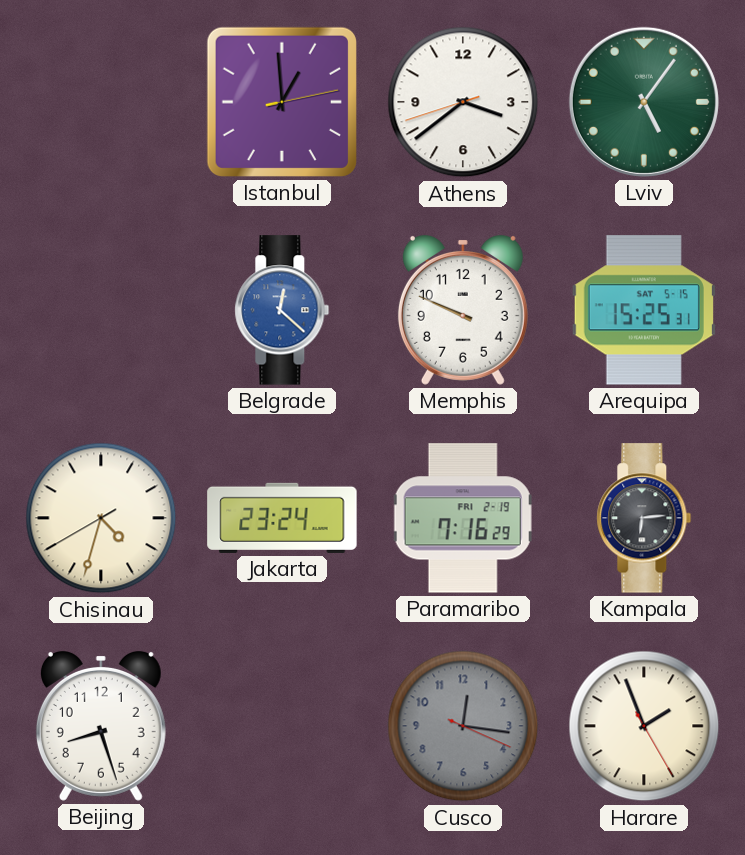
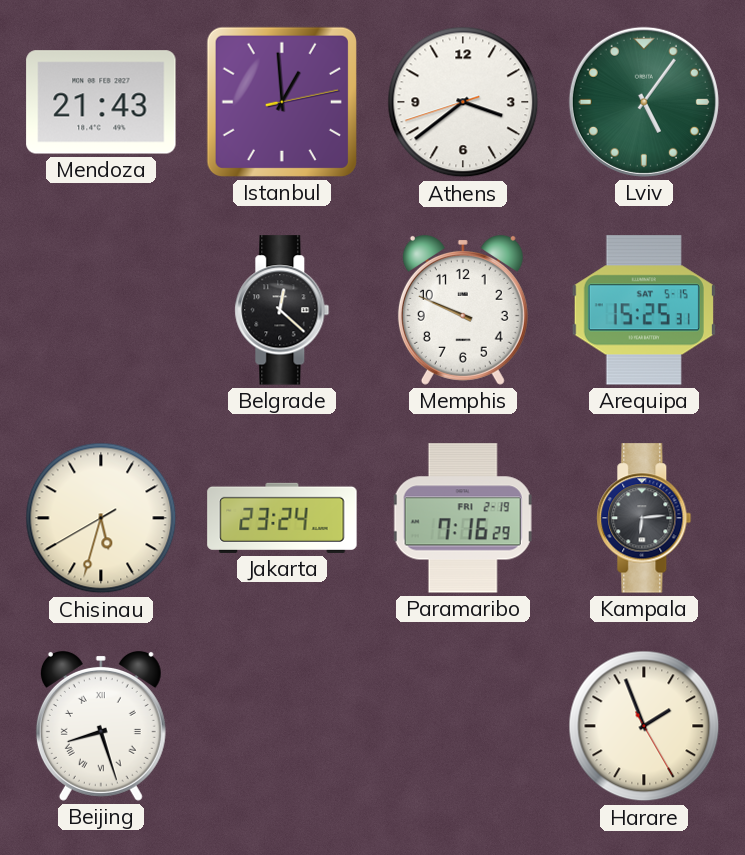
Mendoza: none -> 21:43 (101, 102)
Belgrade dial: blue -> black (282, 310)
Chisinau: 4:32 -> 5:32 (101, 518)
Beijing numerals: Arabic -> Roman (101, 726)
Cusco: 12:16 -> none (463, 726)
